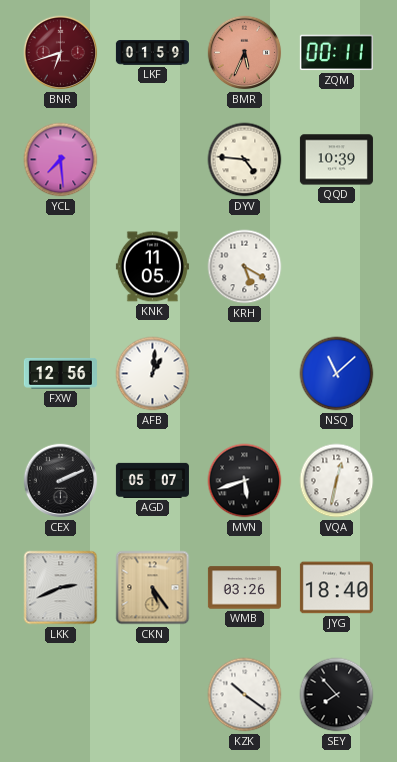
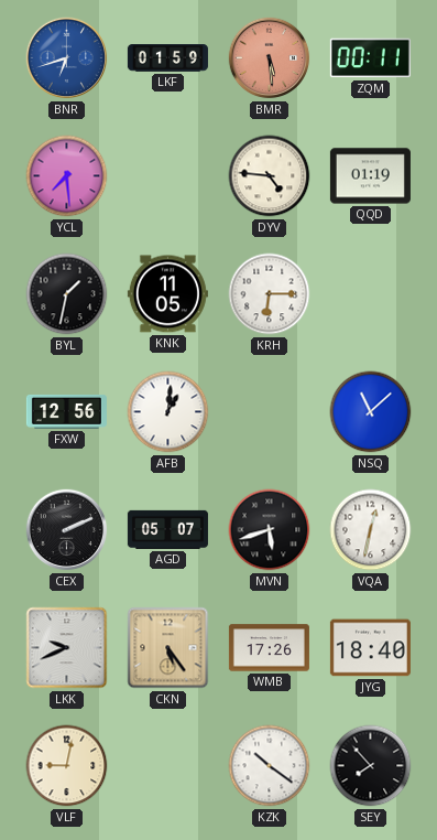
BNR dial: burgundy -> blue (67, 58)
BMR: 5:34 -> 5:29 (270, 58)
QQD: 10:39 -> 01:19 (370, 176)
BYL: none -> 1:32 (67, 294)
KRH: 5:20 -> 6:15 (270, 294)
LKK: 2:41 -> 9:41 (67, 648)
WMB: 03:26 -> 17:26 (269, 648)
VLF: none -> 9:02 (67, 766)
